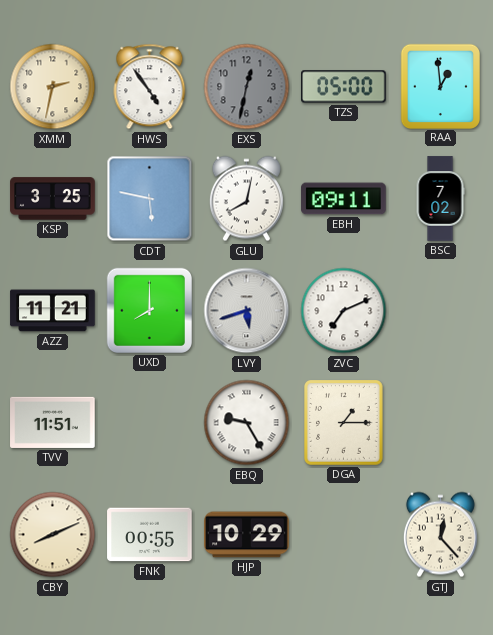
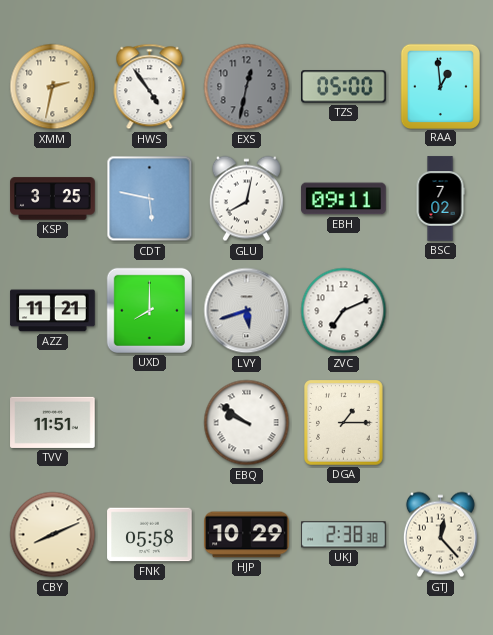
EBQ: 9:25 -> 9:51 (247, 423)
FNK: 00:55 -> 05:58 (150, 535)
UKJ: none -> 2:38 (344, 535)
